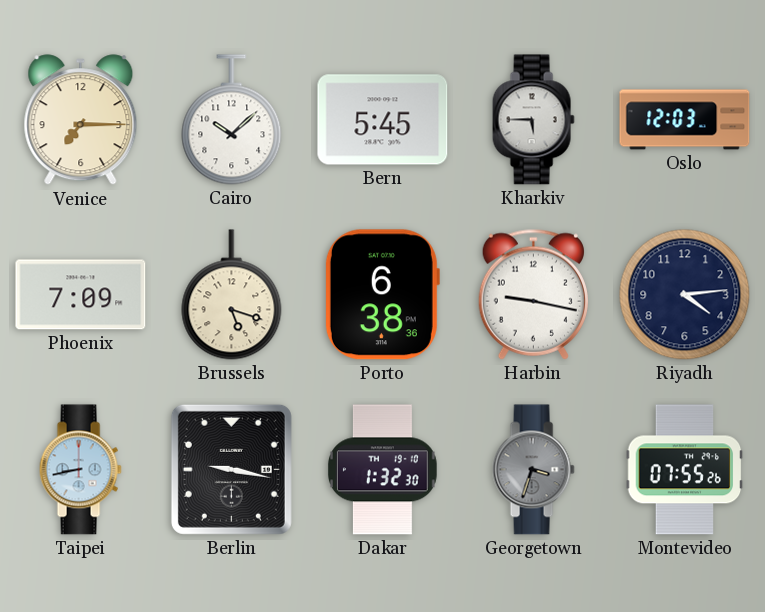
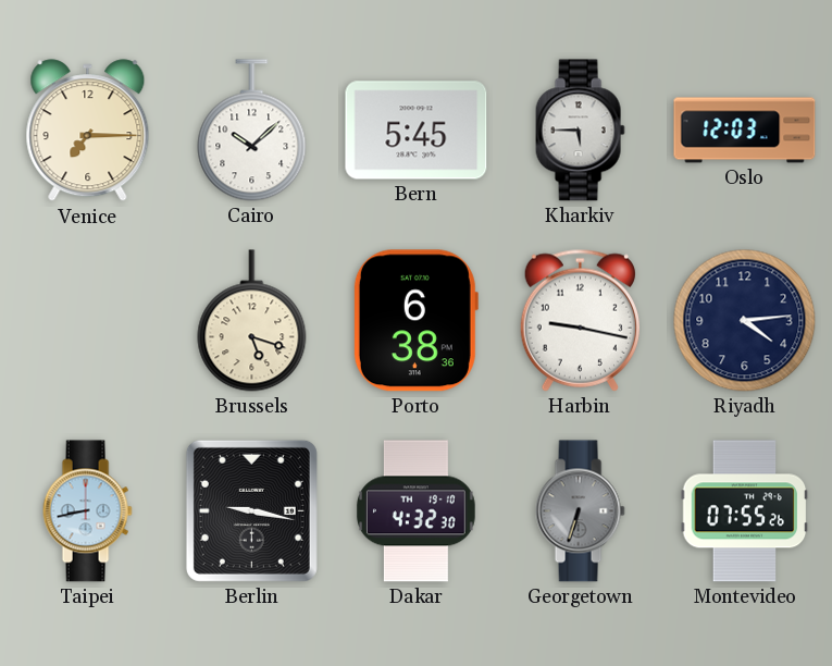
Phoenix: 7:09 -> none (81, 295)
Dakar: 1:32 -> 4:32 (415, 511)
Georgetown: 3:33 -> 6:33 (580, 511)
